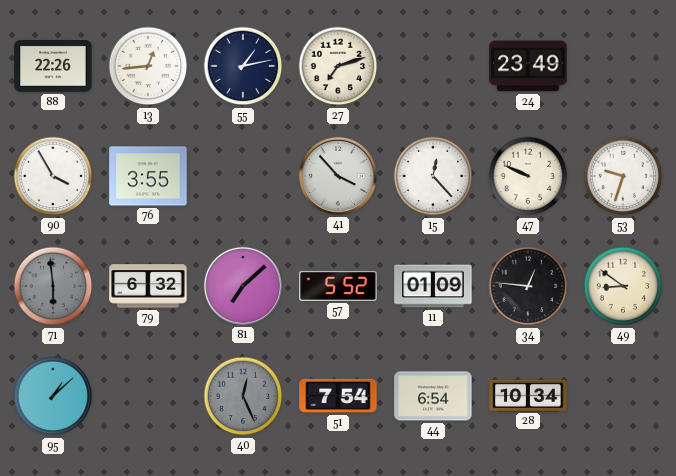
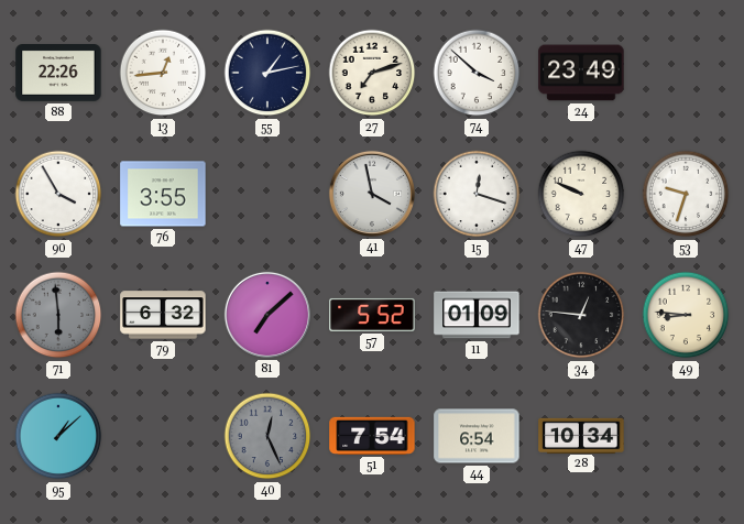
74: none -> 3:52 (477, 73)
41: 3:53 -> 3:58 (372, 194)
15: 12:23 -> 12:18 (477, 194)
49: 8:51 -> 8:46 (686, 315)
